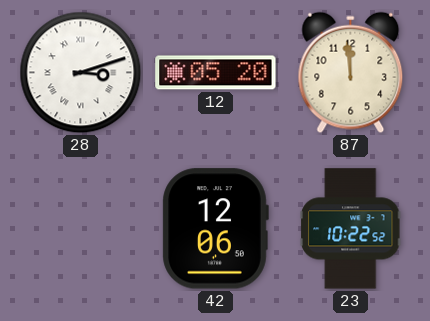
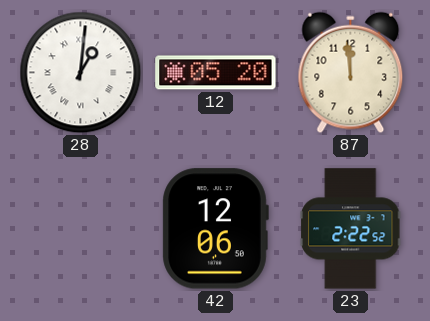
28: 3:12 -> 1:01 (81, 73)
23: 10:22 -> 2:22 (351, 229)
